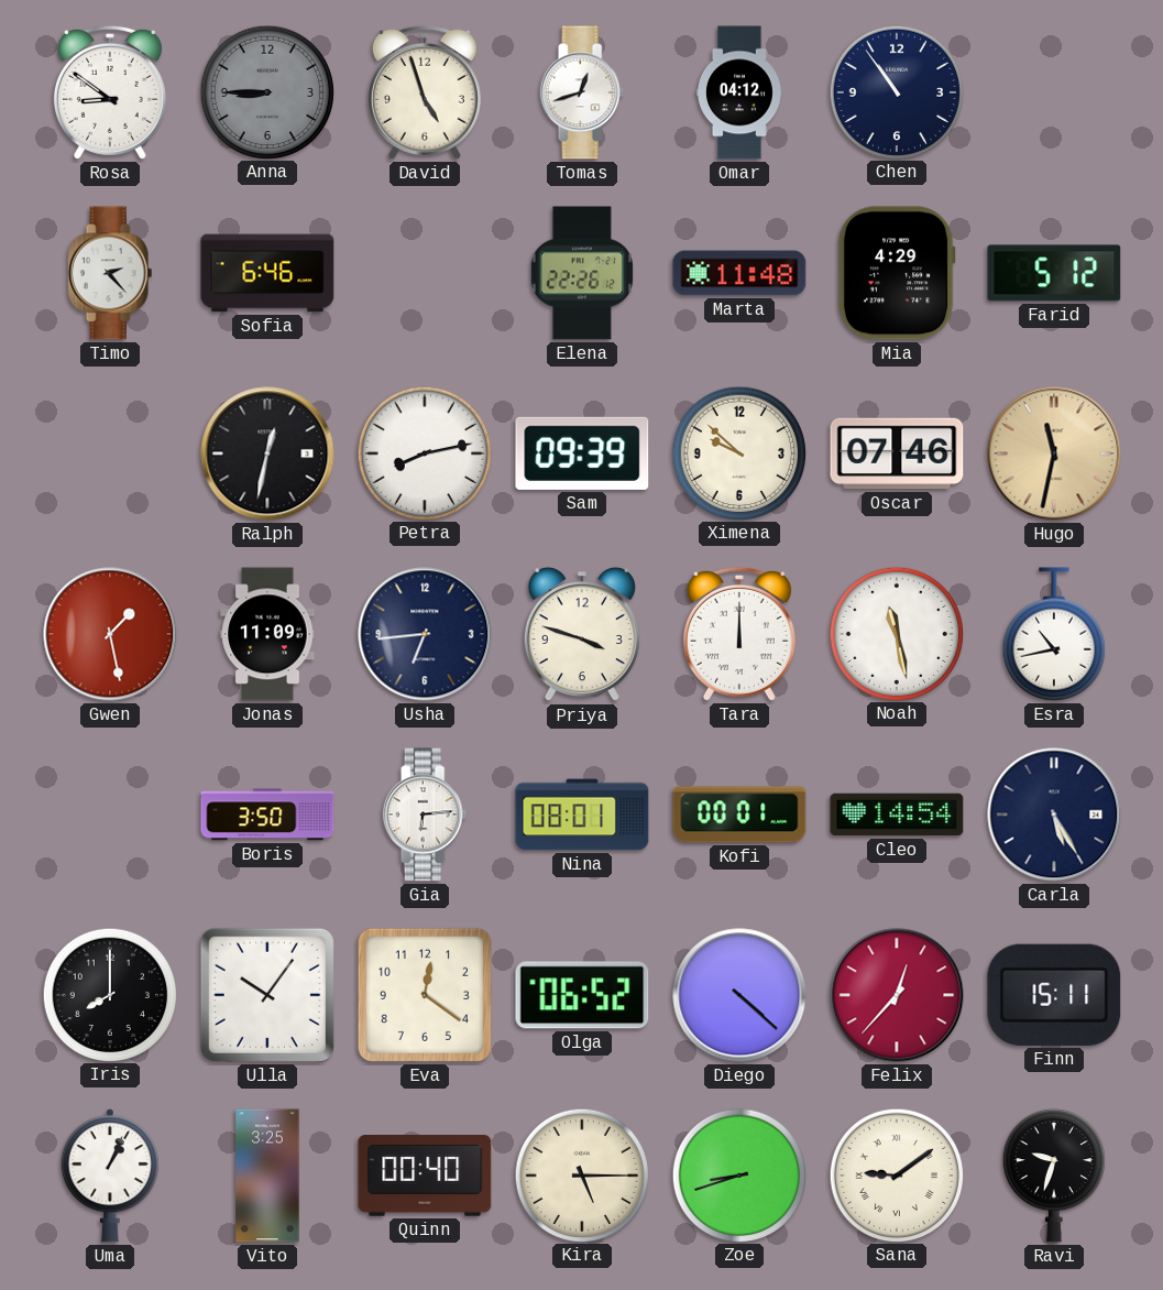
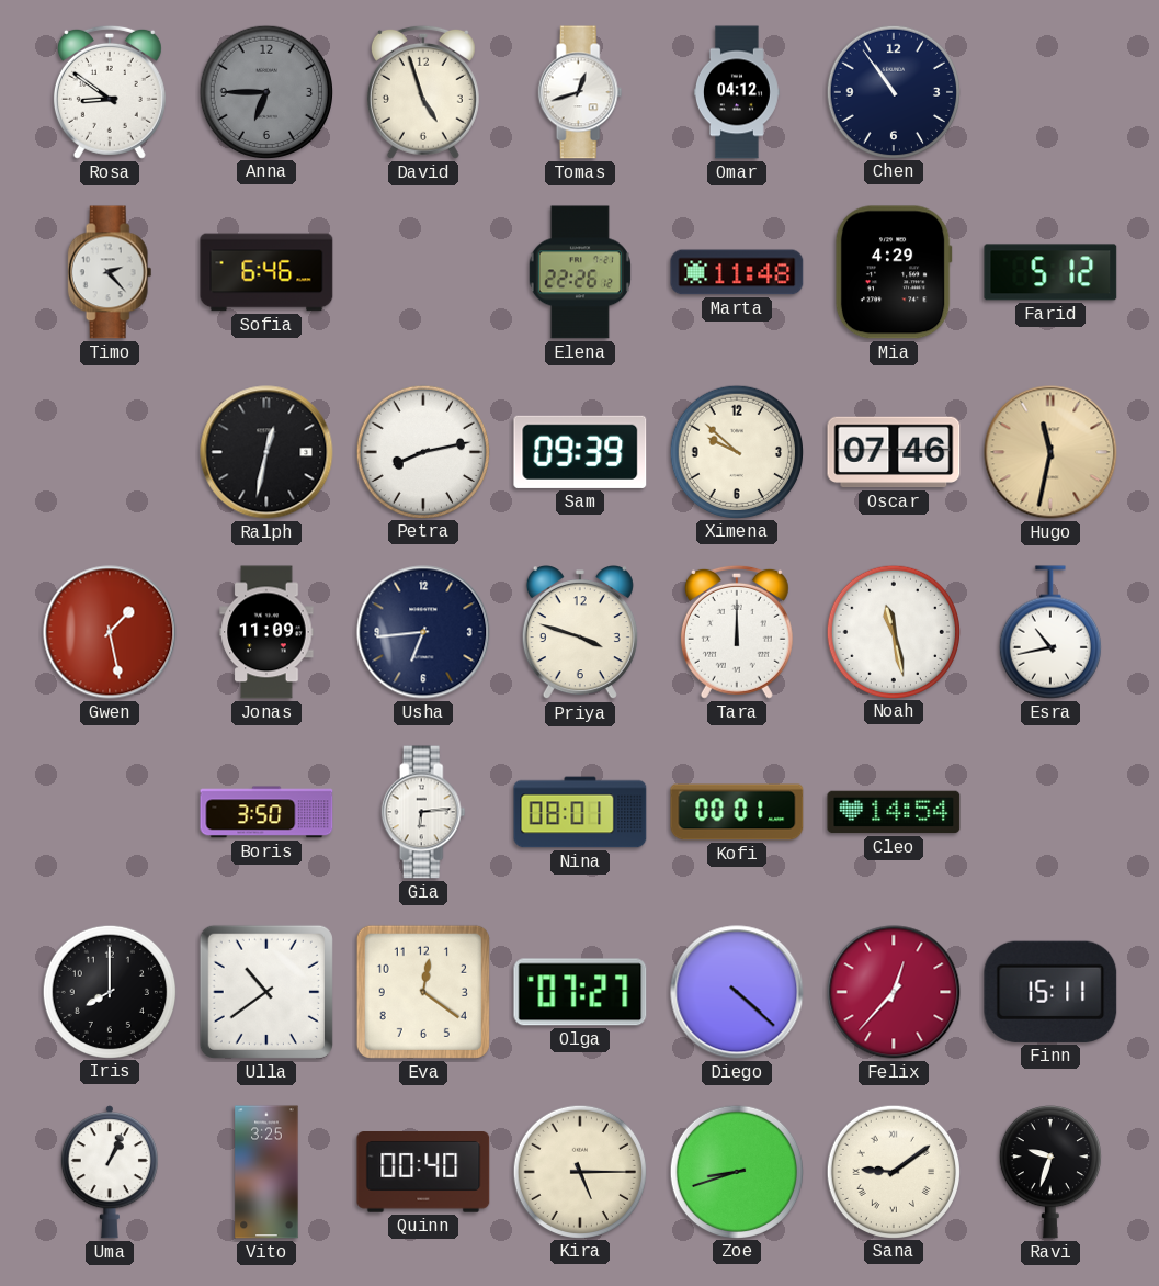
Anna: 8:45 -> 6:45 (265, 91)
Carla: 5:25 -> none (1054, 815)
Ulla: 10:06 -> 10:39 (266, 992)
Olga: 06:52 -> 07:27 (580, 992)
